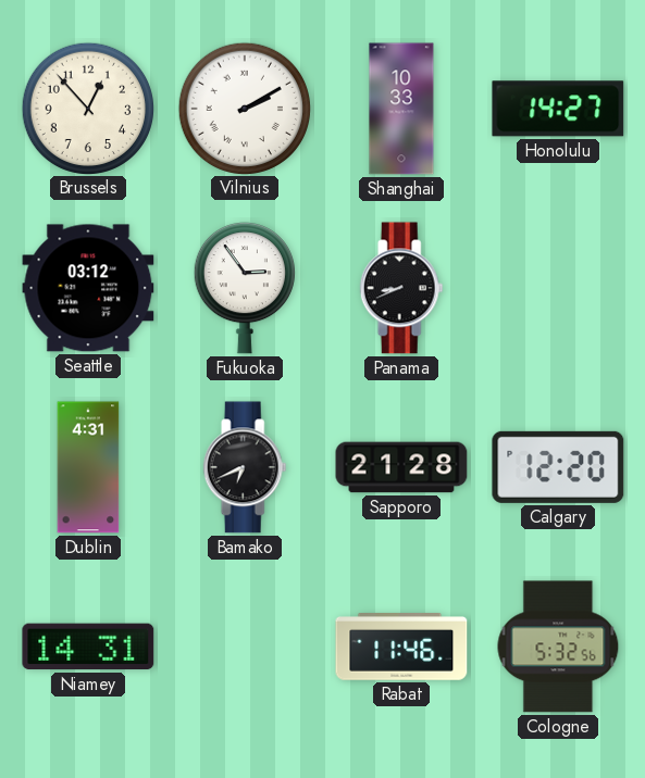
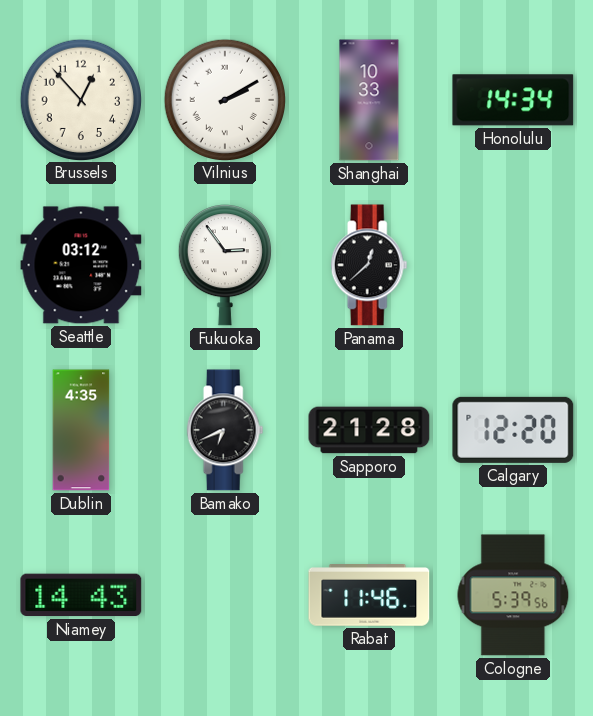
Honolulu: 14:27 -> 14:34 (513, 100)
Panama: 8:41 -> 12:38 (369, 265)
Dublin: 4:31 -> 4:35 (81, 430)
Niamey: 14:31 -> 14:43 (81, 595)
Cologne: 5:32 -> 5:39 (513, 595)
